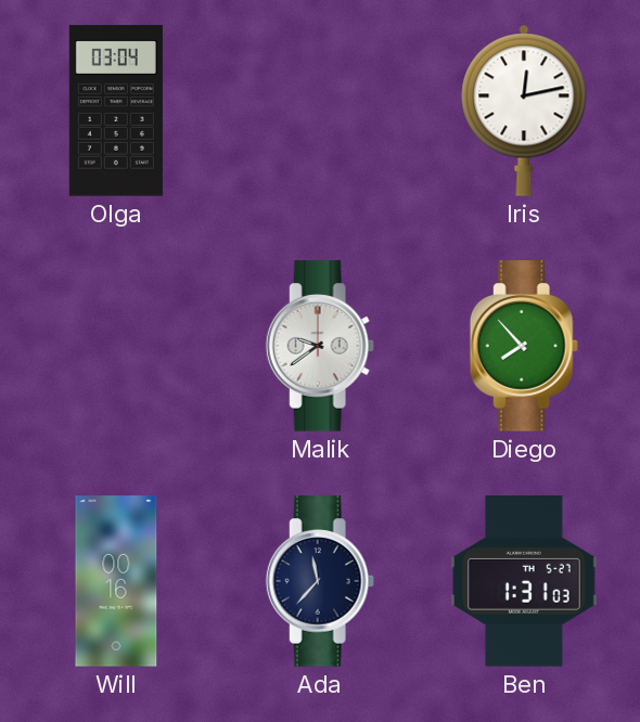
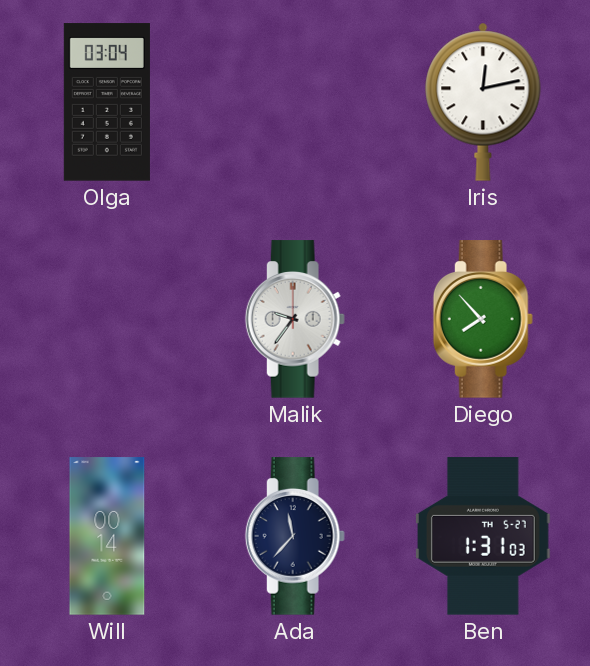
Malik: 9:39 -> 9:36 (295, 319)
Will: 00:16 -> 00:14 (107, 536)
